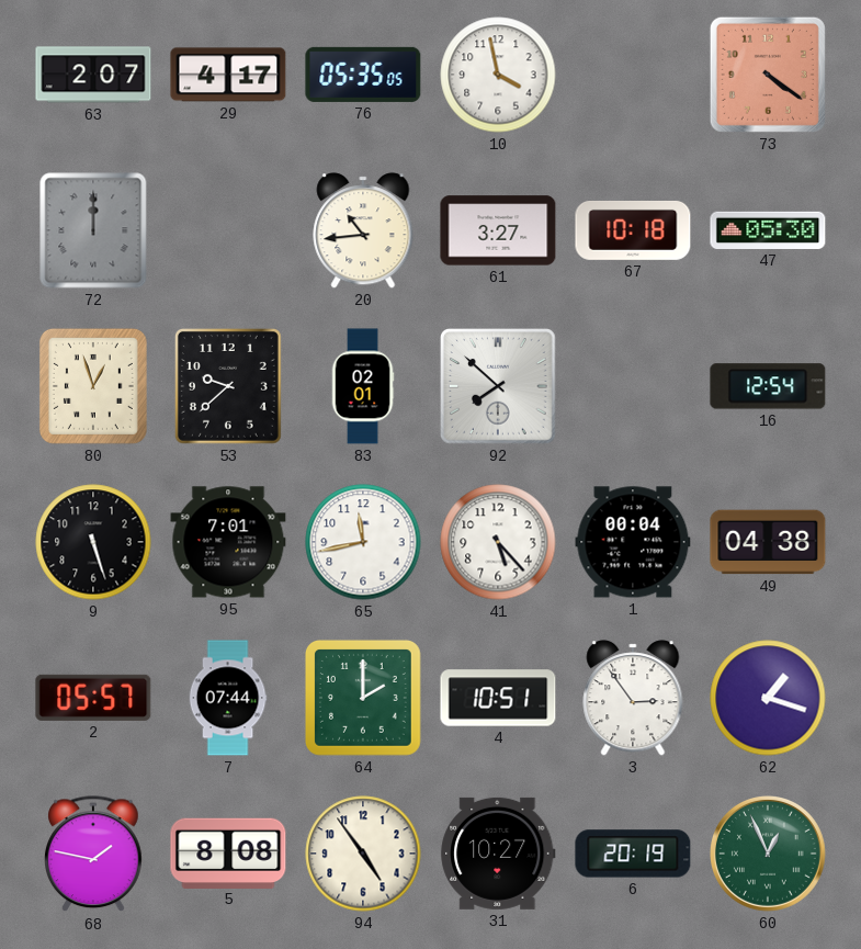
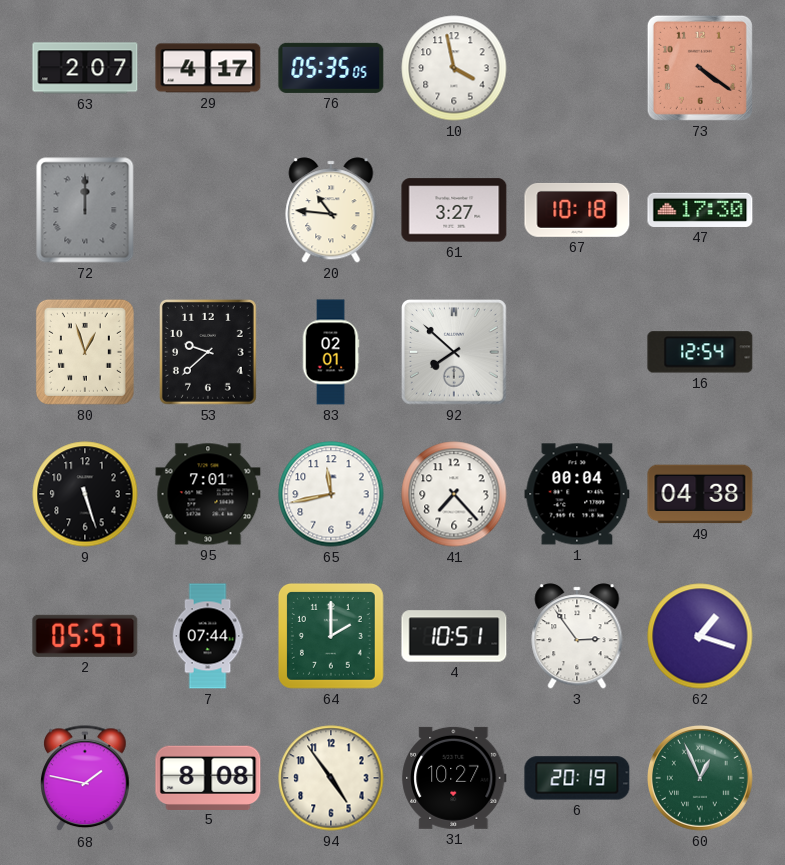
20: 10:44 -> 10:46 (331, 210)
47: 05:30 -> 17:30 (700, 210)
41: 5:23 -> 7:23 (454, 494)
